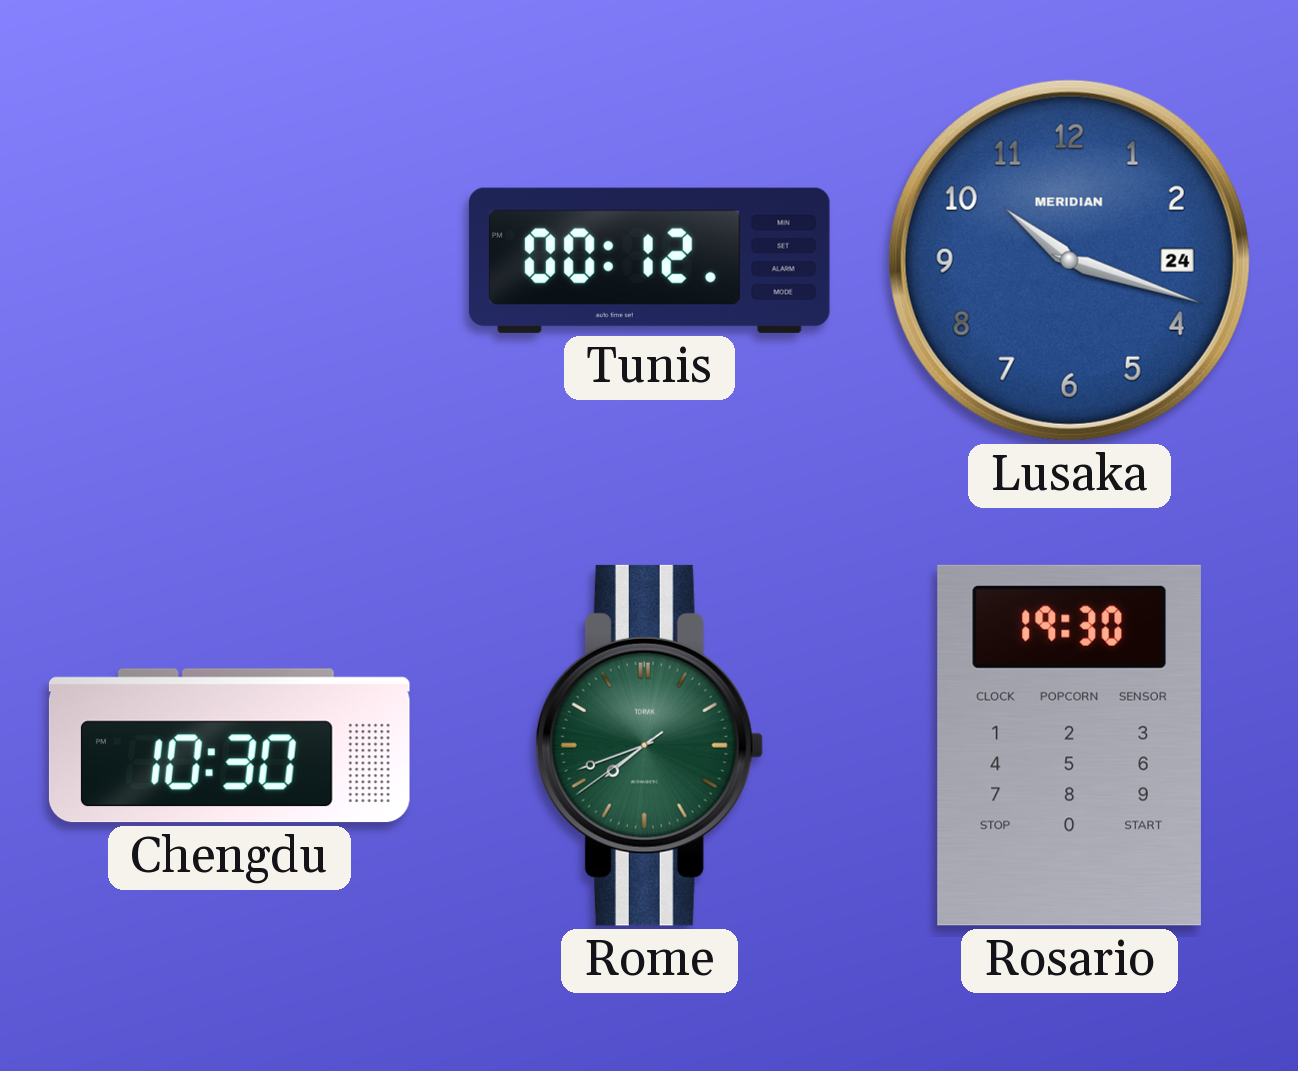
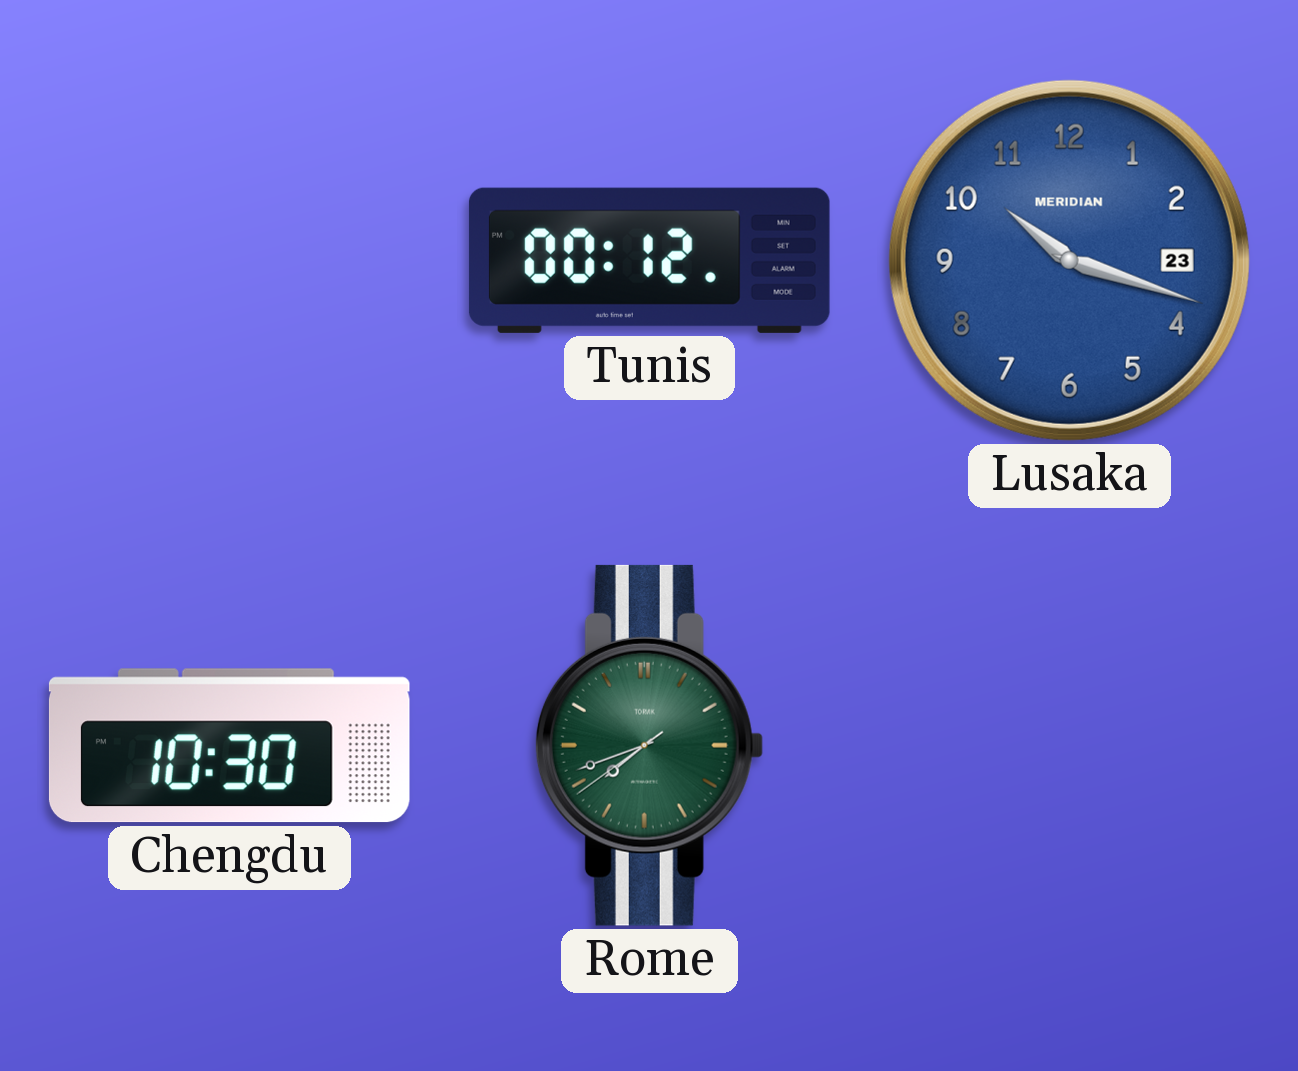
Lusaka date: 24 -> 23 (1069, 260)
Rosario: 19:30 -> none (1069, 745)
